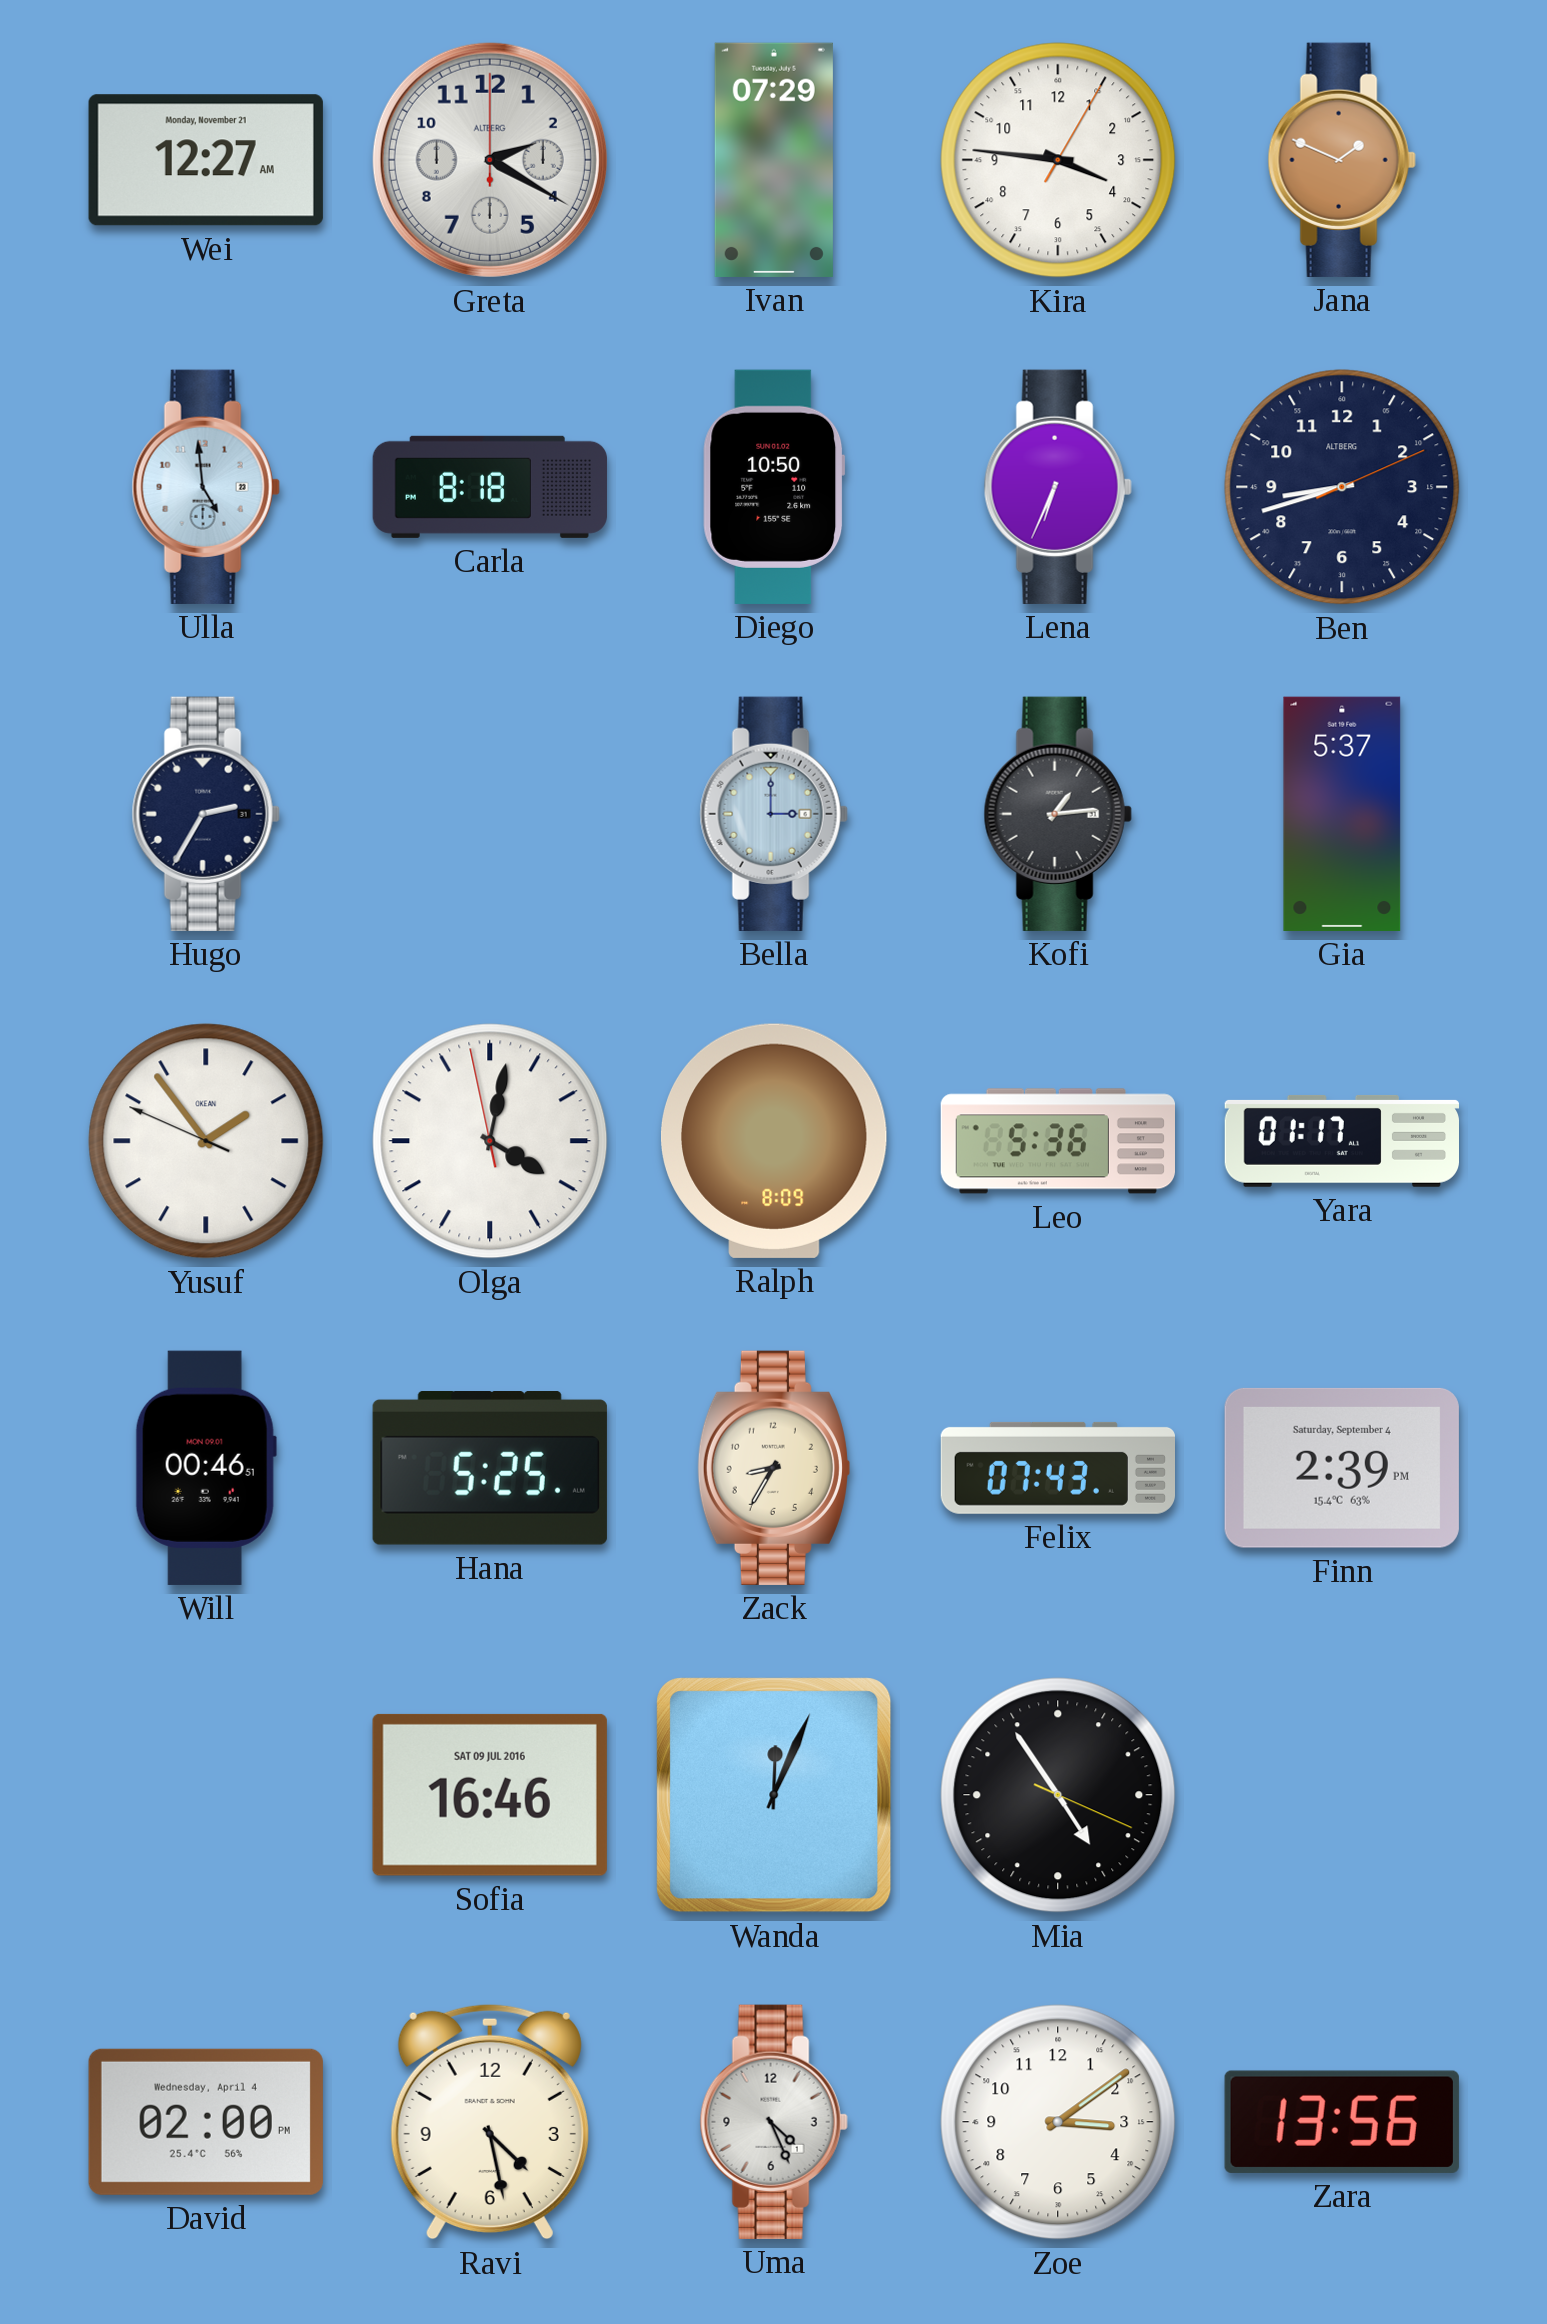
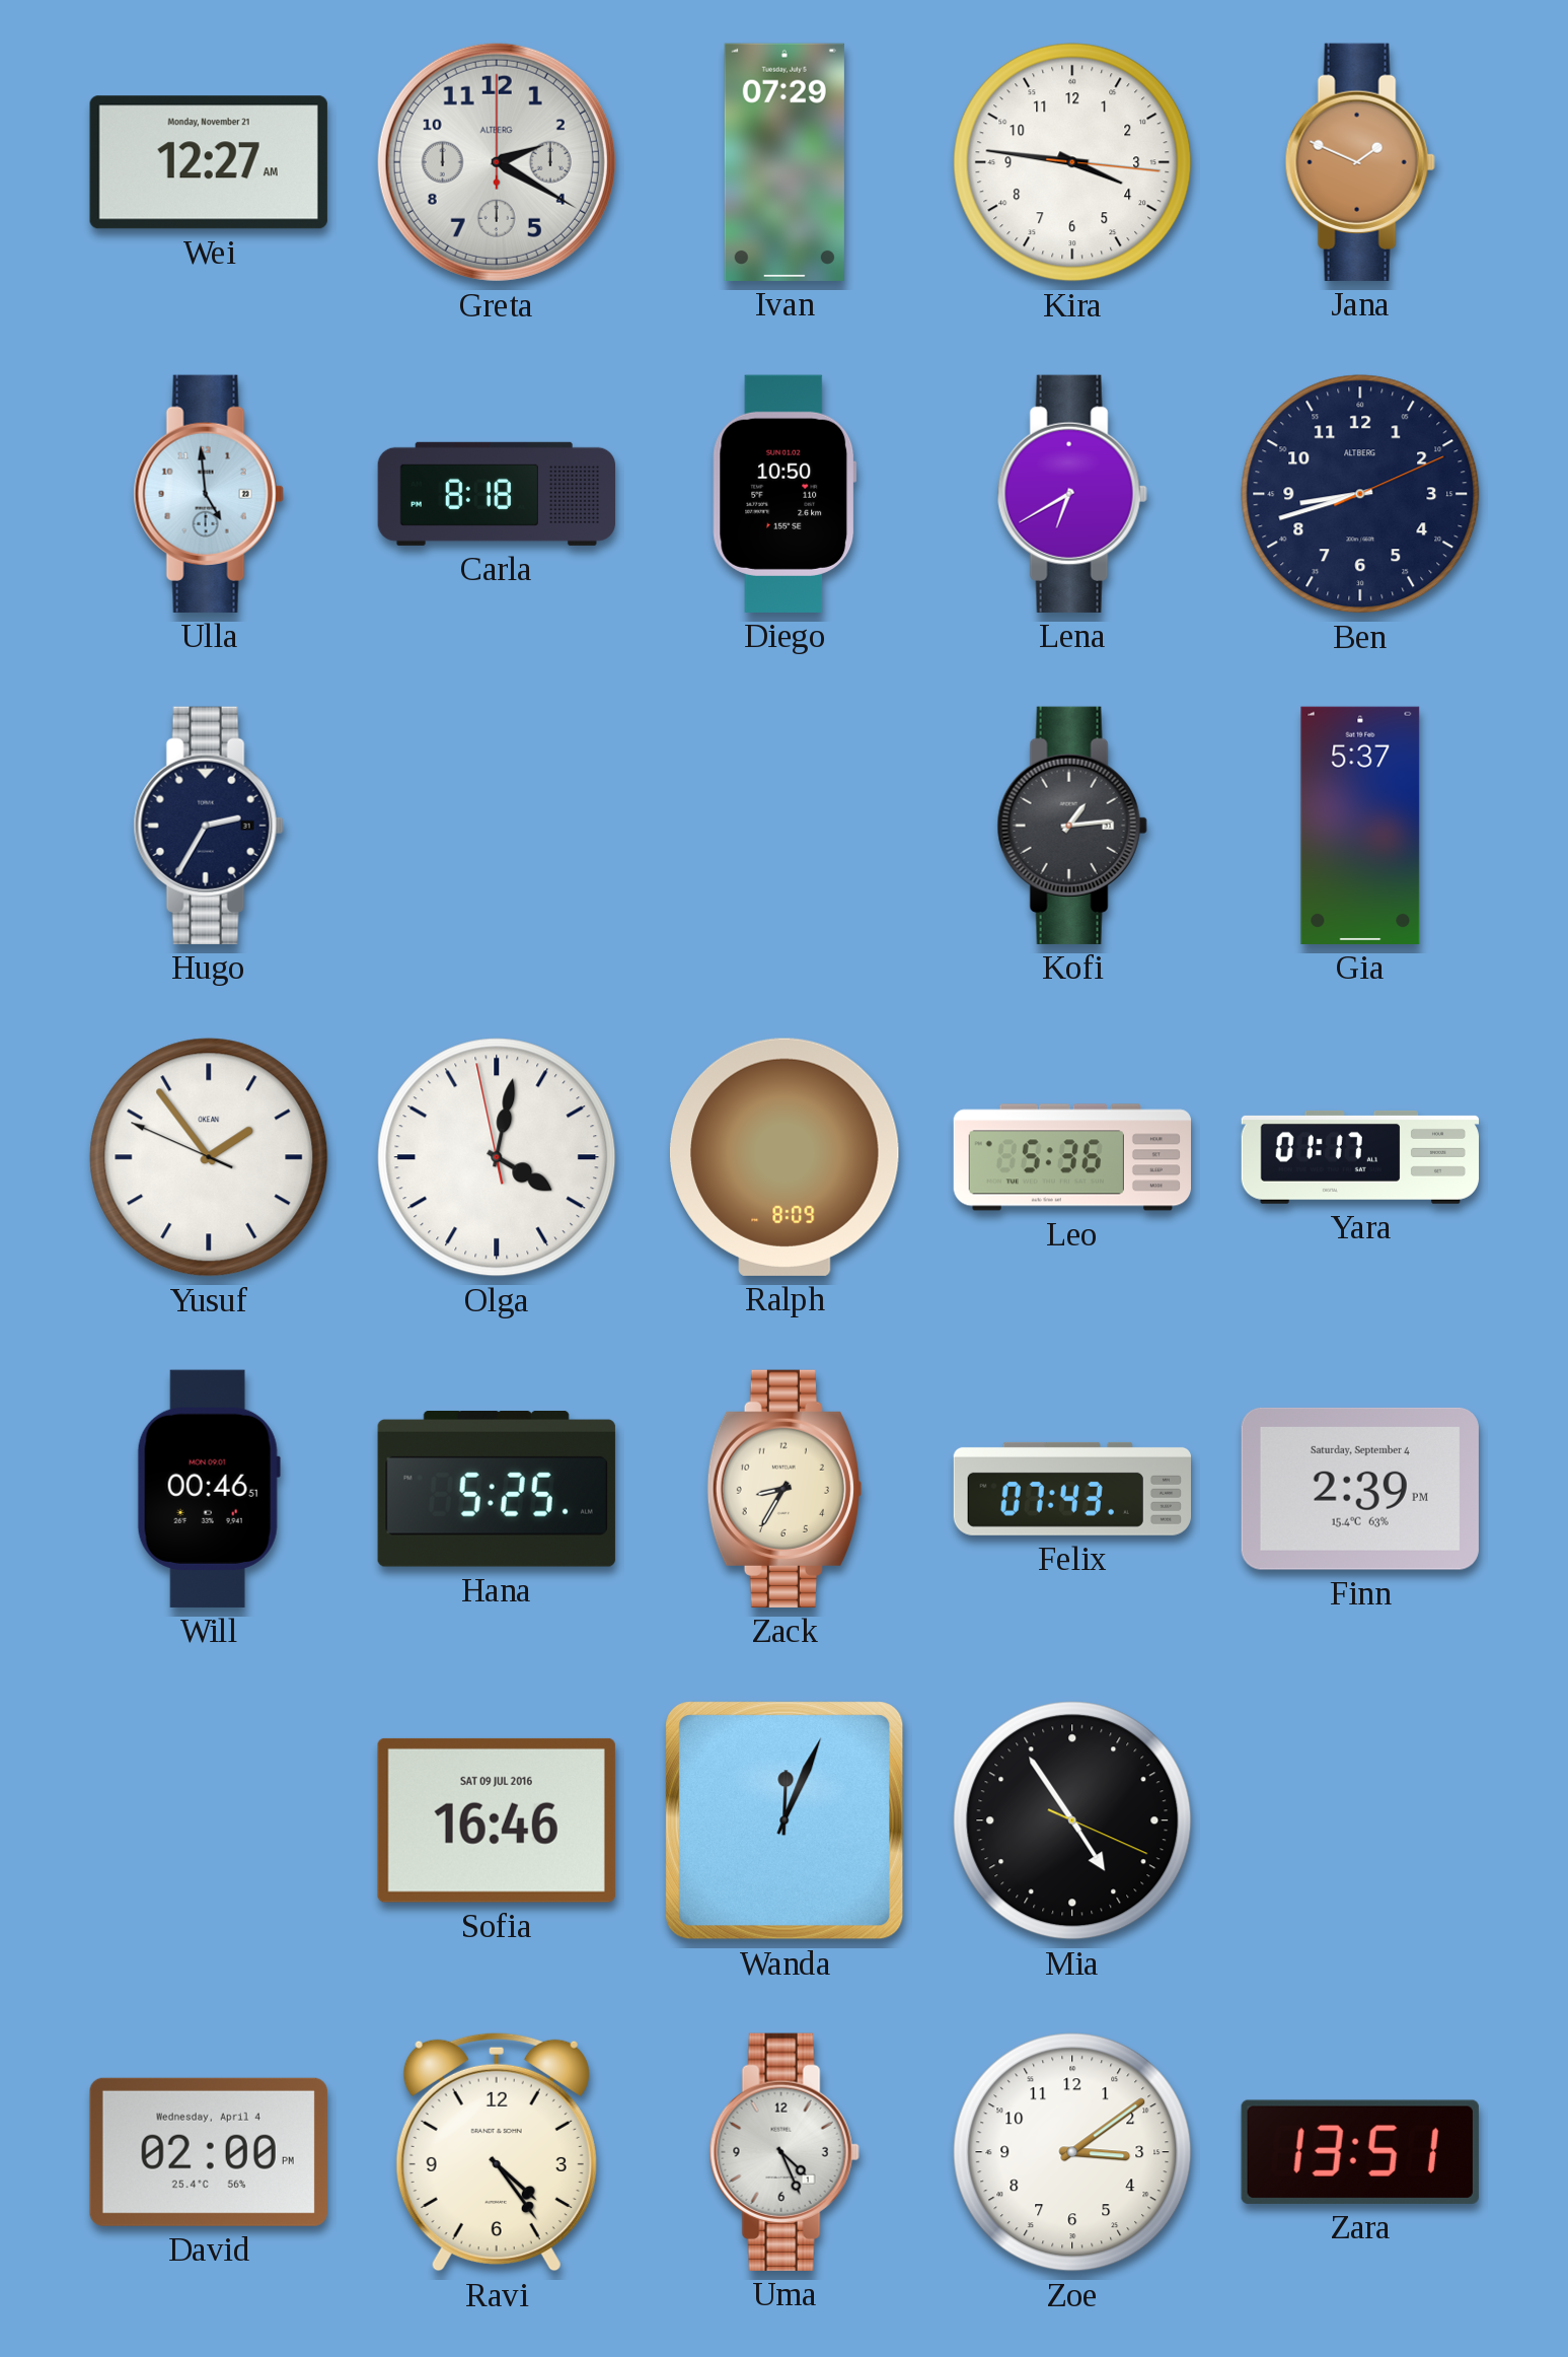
Kira: 3:46:05 -> 3:46:16 (1072, 162)
Lena: 6:34 -> 6:40 (1072, 494)
Bella: 3:00 -> none (774, 814)
Ravi: 4:28 -> 4:24 (497, 2152)
Zara: 13:56 -> 13:51 (1360, 2152)
